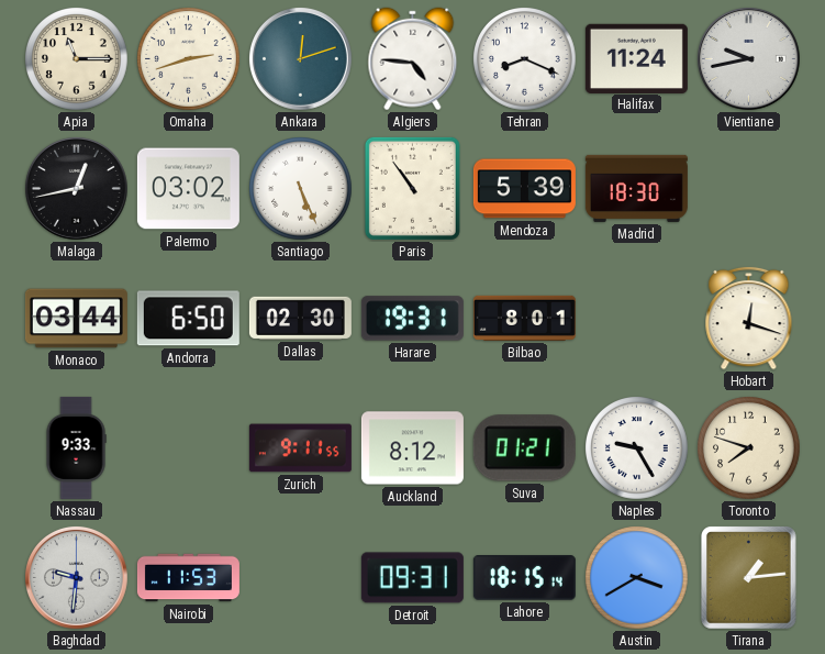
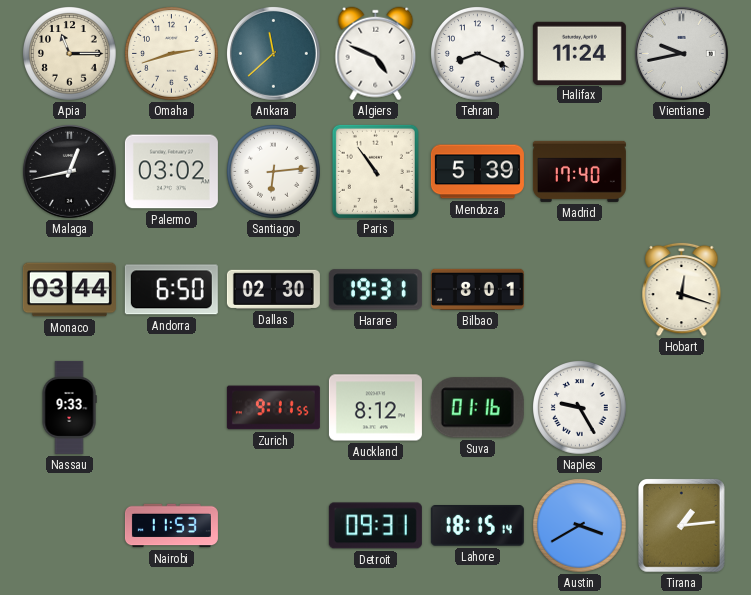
Ankara: 12:12 -> 11:38 (273, 53)
Algiers: 4:46 -> 4:49 (376, 54)
Santiago: 5:26 -> 6:14 (274, 172)
Madrid: 18:30 -> 17:40 (579, 171)
Suva: 01:21 -> 01:16 (477, 408)
Toronto: 7:48 -> none (749, 448)
Baghdad: 9:31 -> none (76, 577)
